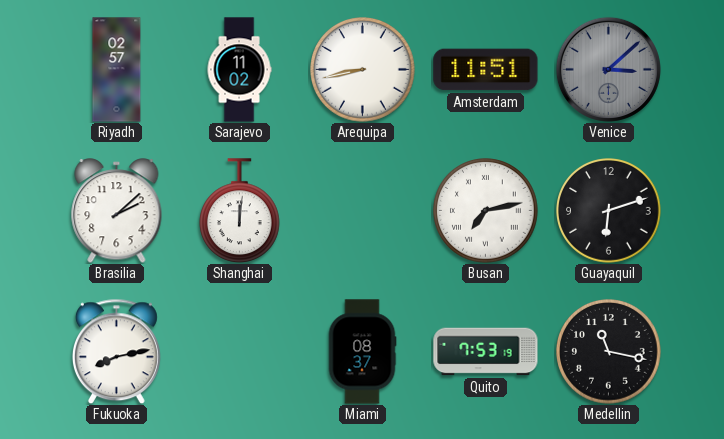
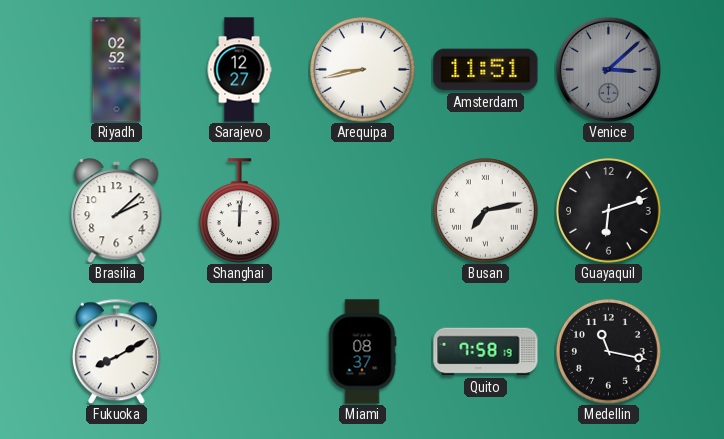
Riyadh: 02:57 -> 02:52 (117, 70)
Sarajevo: 11:02 -> 12:27 (239, 70)
Fukuoka: 8:13 -> 8:10 (116, 351)
Quito: 7:53 -> 7:58 (486, 352)
